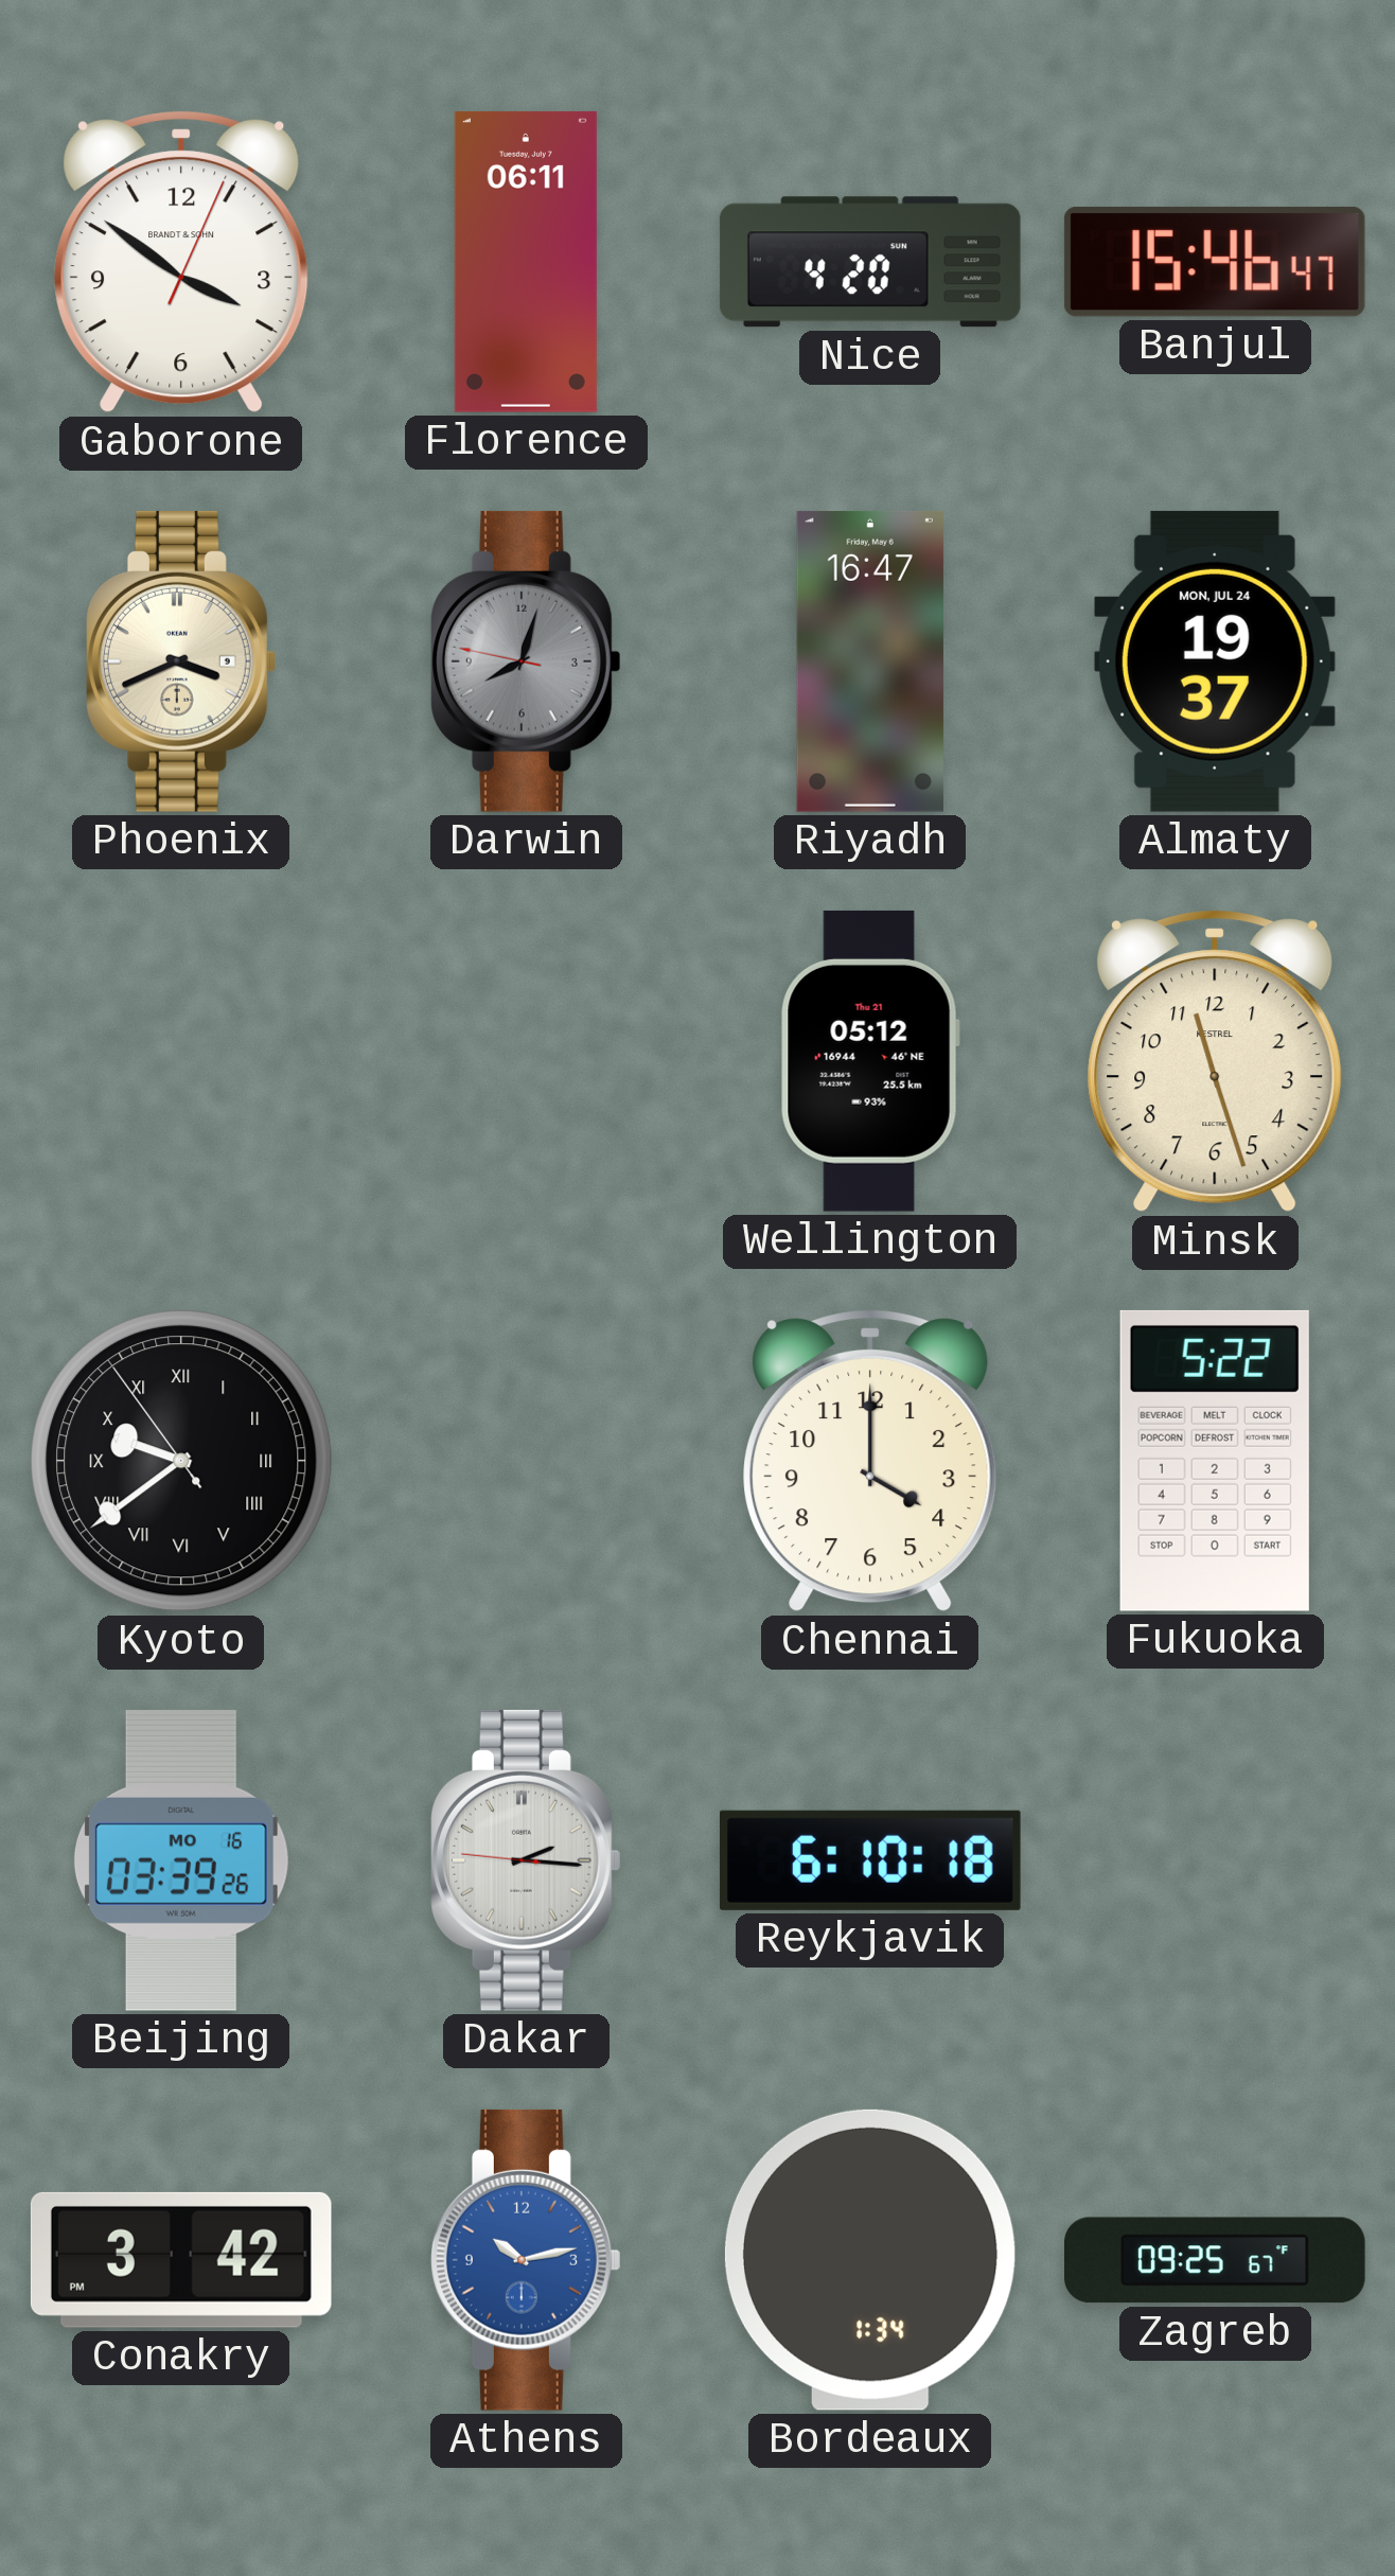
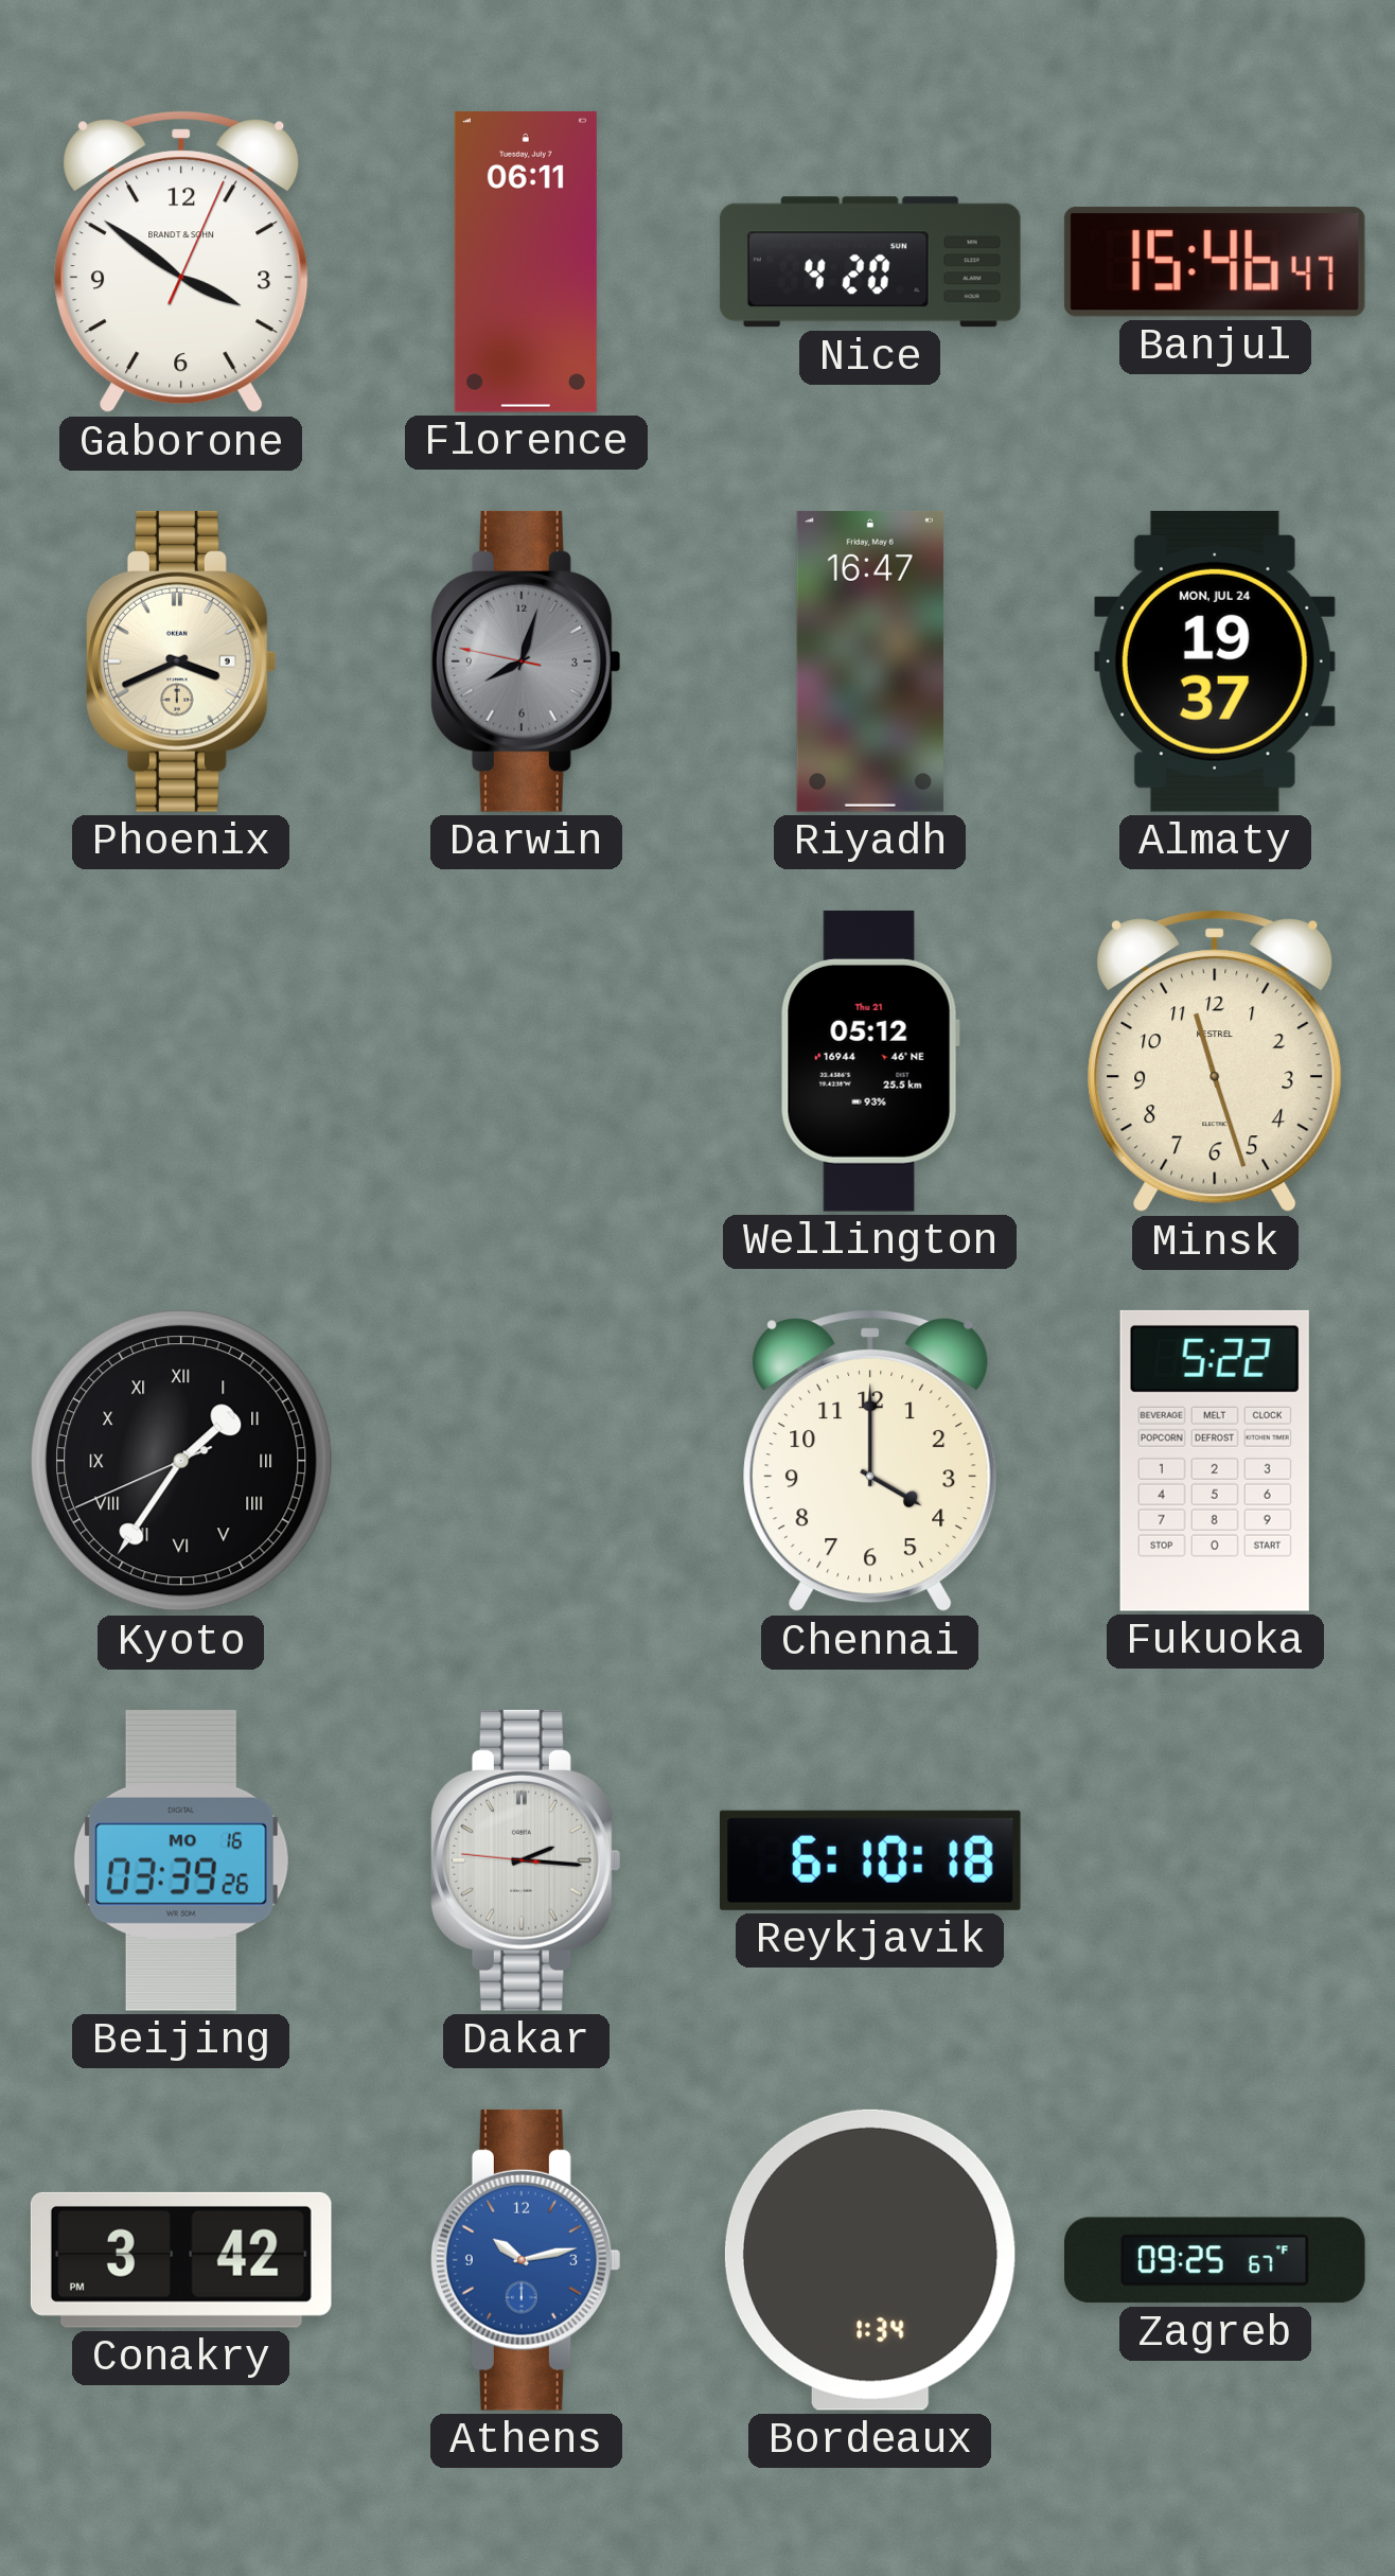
Kyoto: 9:38 -> 1:35 (181, 1461)
